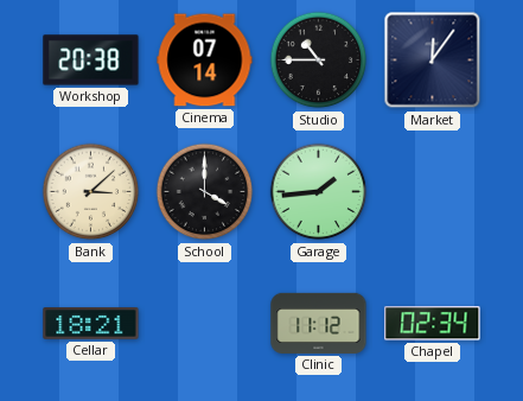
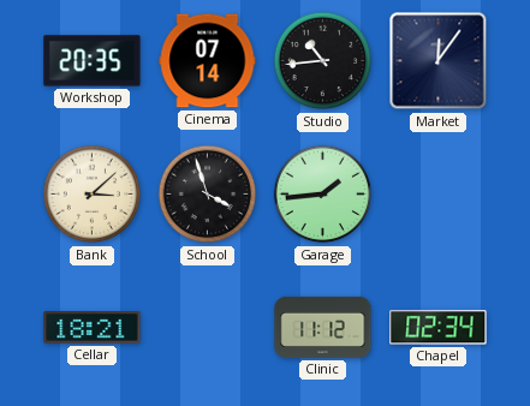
Workshop: 20:38 -> 20:35 (93, 61)
Studio: 10:45 -> 10:44 (323, 61)
School: 4:00 -> 3:57 (208, 195)
